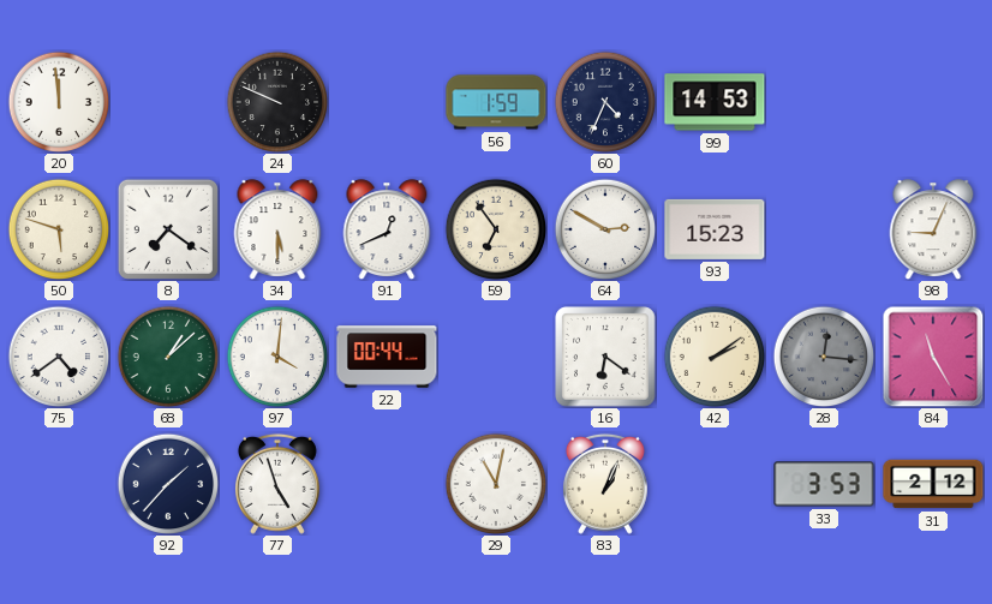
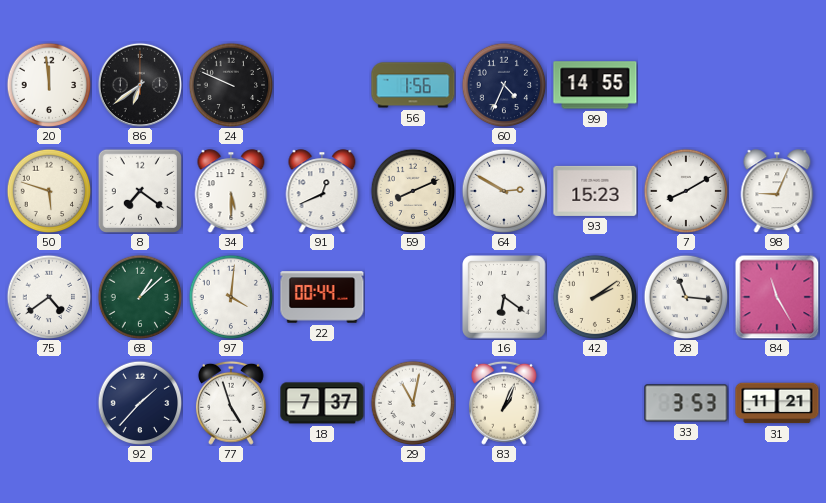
86: none -> 6:39 (140, 85)
56: 1:59 -> 1:56 (413, 85)
99: 14:53 -> 14:55 (595, 85)
59: 6:54 -> 8:11 (413, 191)
7: none -> 8:10 (686, 191)
28: 12:16 -> 11:16 (686, 297)
28 dial: grey -> white (686, 297)
18: none -> 7:37 (322, 403)
31: 2:12 -> 11:21 (777, 403)
